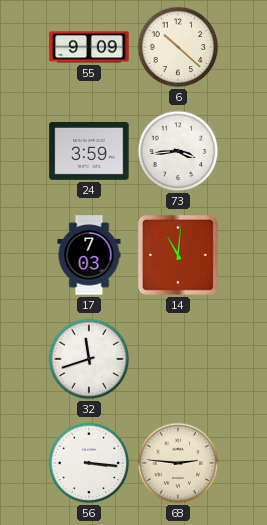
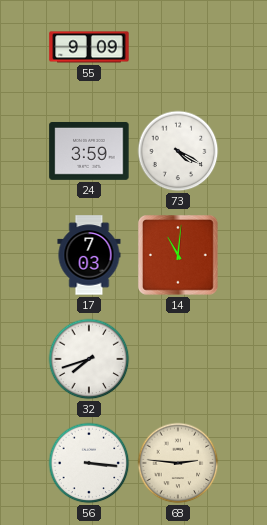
6: 10:22 -> none (178, 47)
73: 3:44 -> 4:20 (178, 151)
32: 11:42 -> 7:42 (89, 359)
